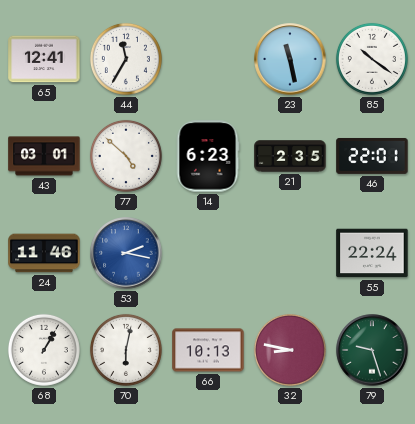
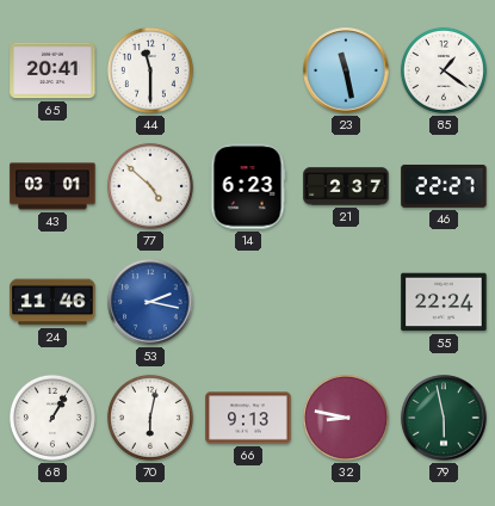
65: 12:41 -> 20:41 (52, 70)
44: 11:35 -> 11:30 (150, 70)
85: 10:21 -> 1:21 (444, 70)
21: 2:35 -> 2:37 (346, 186)
46: 22:01 -> 22:27 (444, 186)
66: 10:13 -> 9:13 (248, 418)
79: 9:27 -> 5:58 (444, 418)
